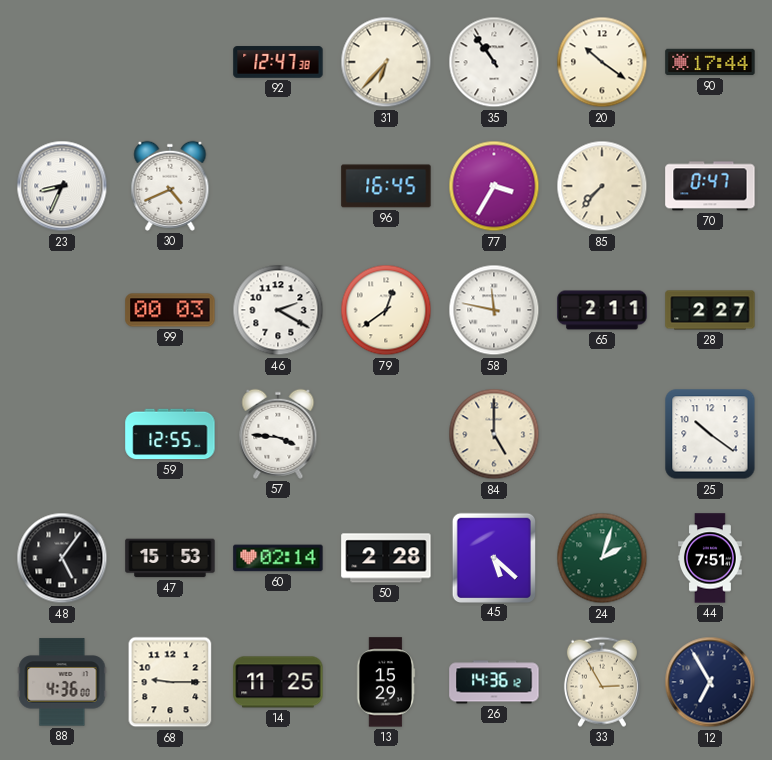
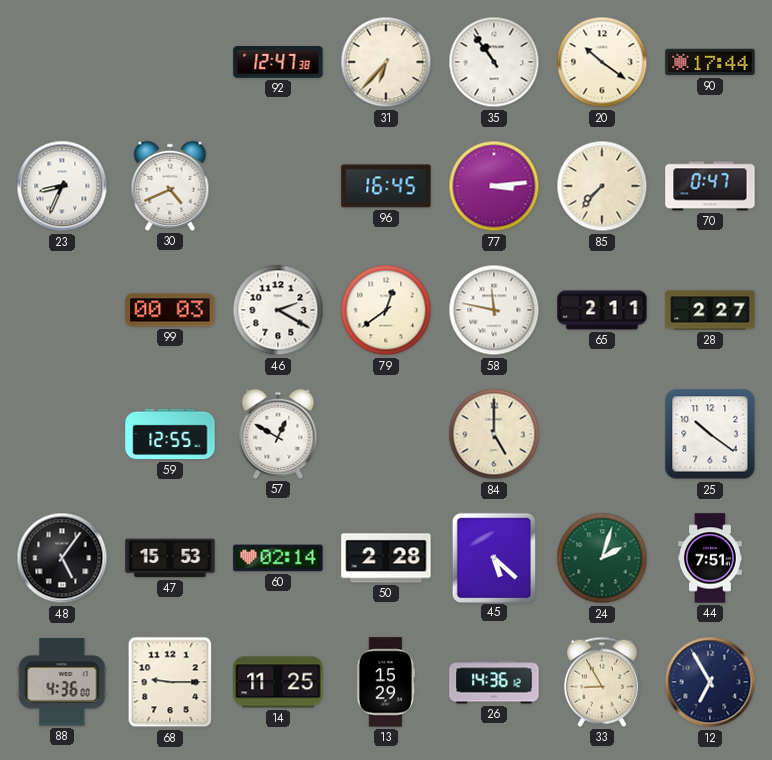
77: 3:35 -> 3:14 (494, 186)
57: 3:46 -> 12:50 (278, 434)
33: 2:55 -> 8:55 (602, 682)
